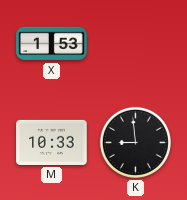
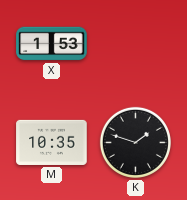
M: 10:33 -> 10:35 (52, 142)
K: 8:59 -> 1:48 (135, 142)
